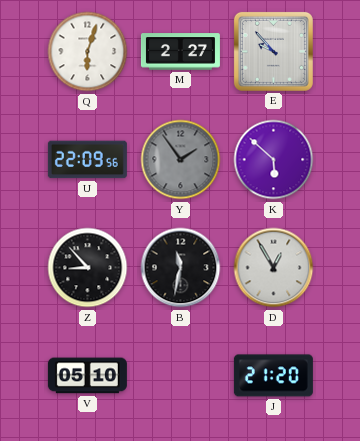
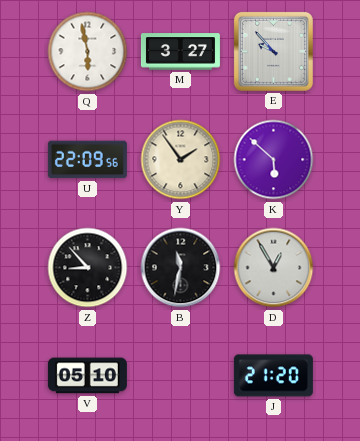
Q: 6:03 -> 5:58 (88, 52)
M: 2:27 -> 3:27 (180, 52)
Y dial: grey -> cream (181, 160)
